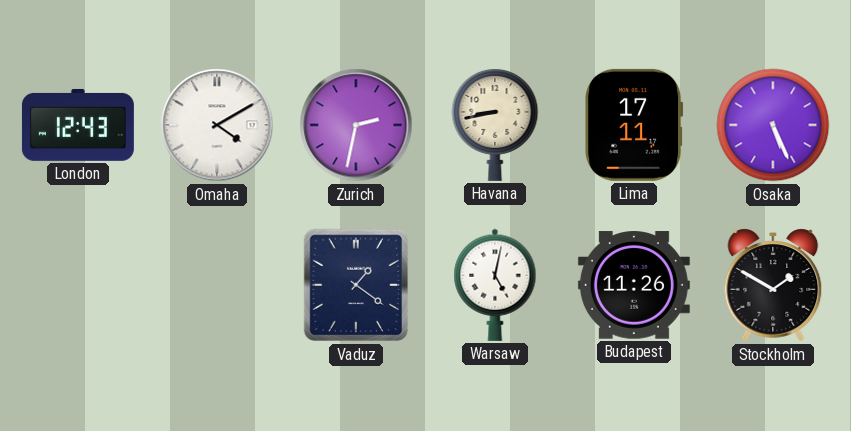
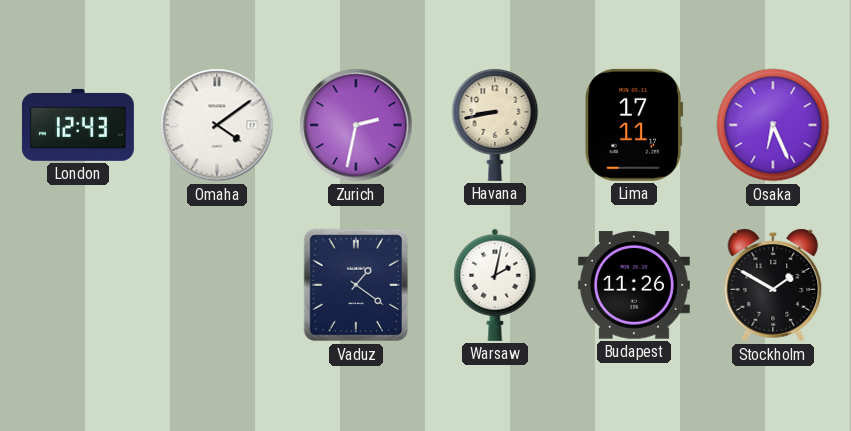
Omaha: 4:10 -> 4:09 (217, 125)
Osaka: 5:26 -> 6:26 (773, 125)
Warsaw: 5:02 -> 2:02 (495, 285)
